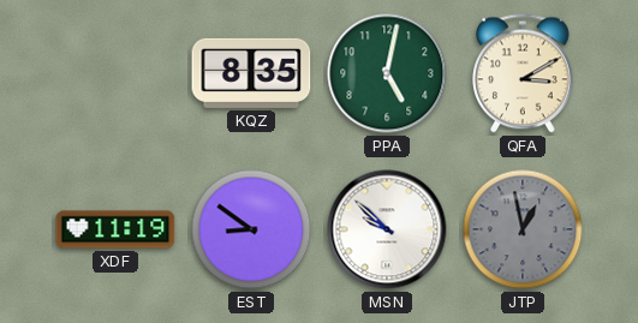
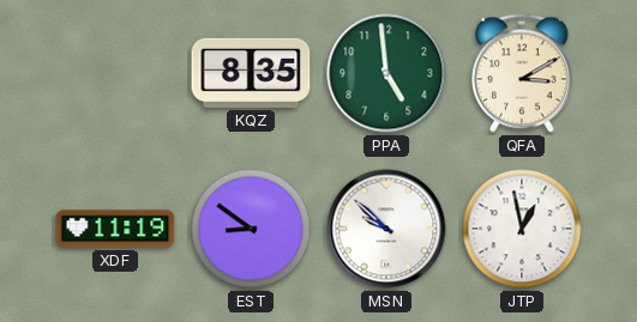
PPA: 5:02 -> 4:59 (386, 73)
JTP dial: grey -> white (522, 229)
